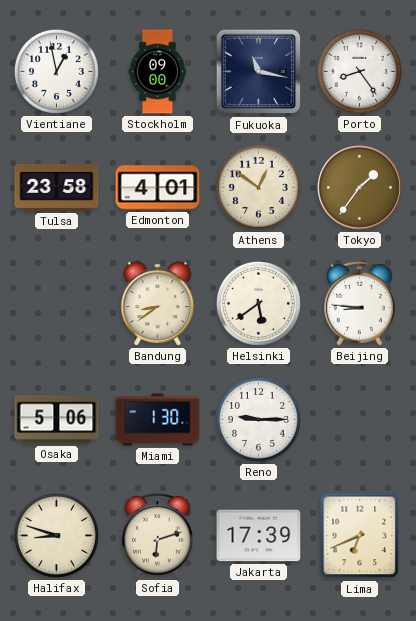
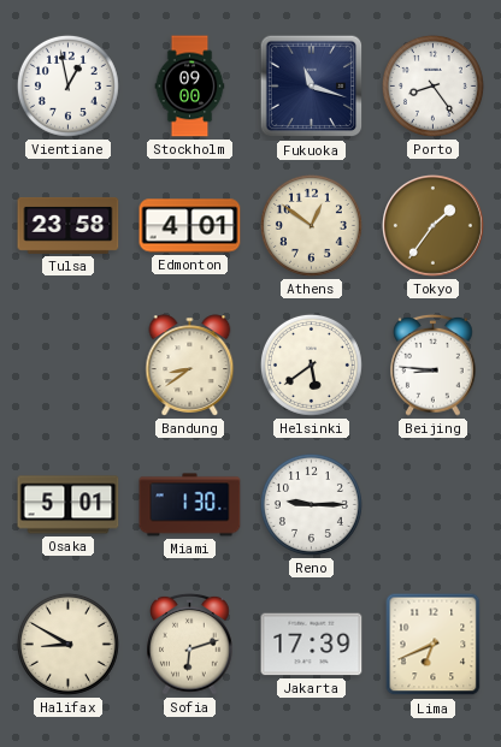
Fukuoka: 11:17 -> 11:18 (312, 87)
Osaka: 5:06 -> 5:01 (69, 505)
Halifax: 8:48 -> 8:50 (67, 644)
